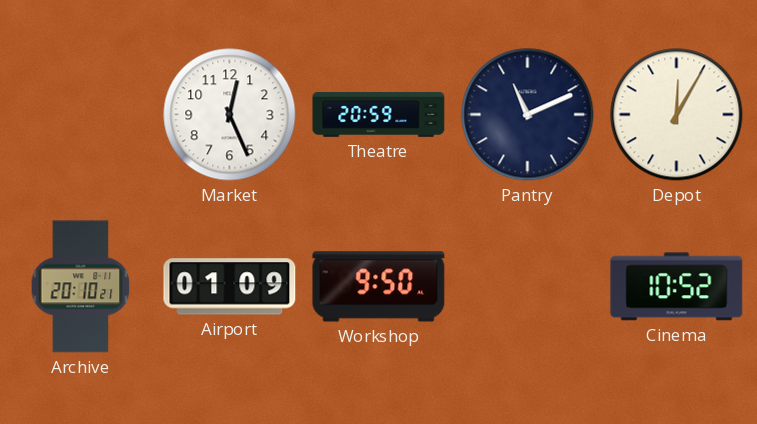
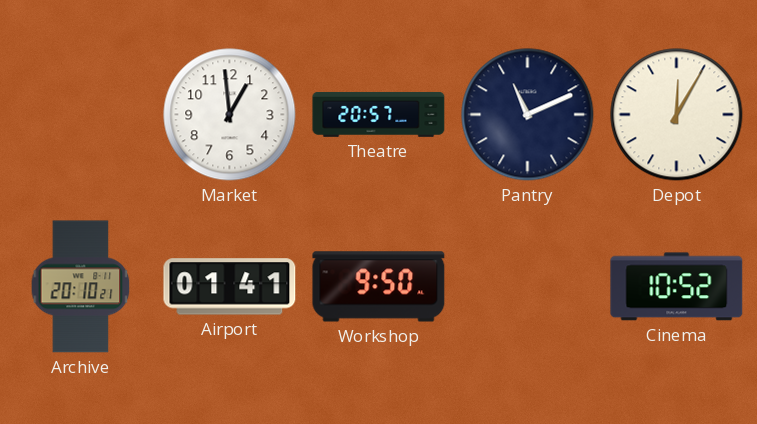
Market: 12:26 -> 12:59 (230, 115)
Theatre: 20:59 -> 20:57 (379, 114)
Airport: 01:09 -> 01:41 (230, 287)
